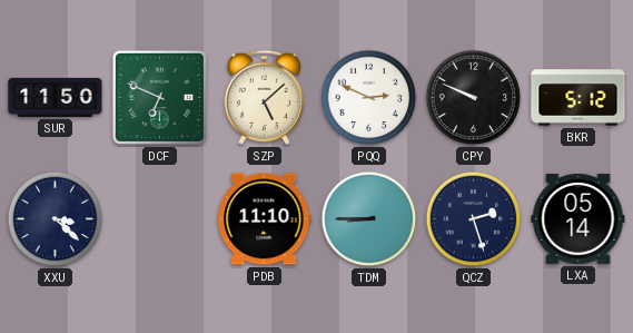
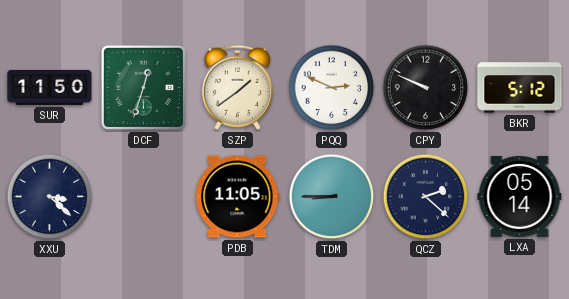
DCF: 6:49 -> 12:33 (143, 87)
SZP: 5:08 -> 1:39 (237, 87)
PDB: 11:10 -> 11:05 (238, 197)
QCZ: 2:27 -> 2:22 (426, 197)
